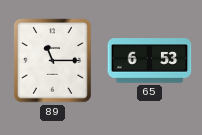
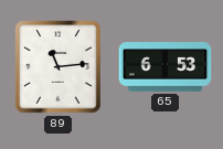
89: 11:15 -> 11:14 (59, 67)
